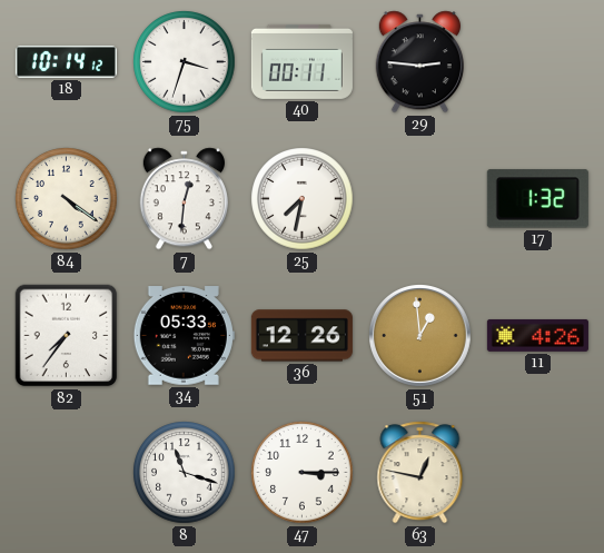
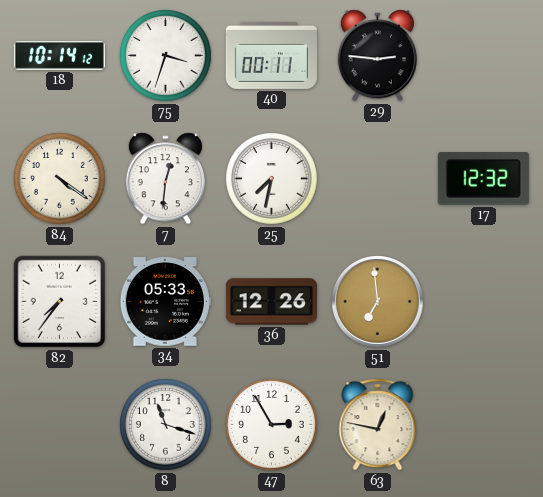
17: 1:32 -> 12:32 (483, 179)
51: 12:59 -> 6:59 (378, 302)
11: 4:26 -> none (537, 335)
47: 3:15 -> 2:55 (272, 425)
